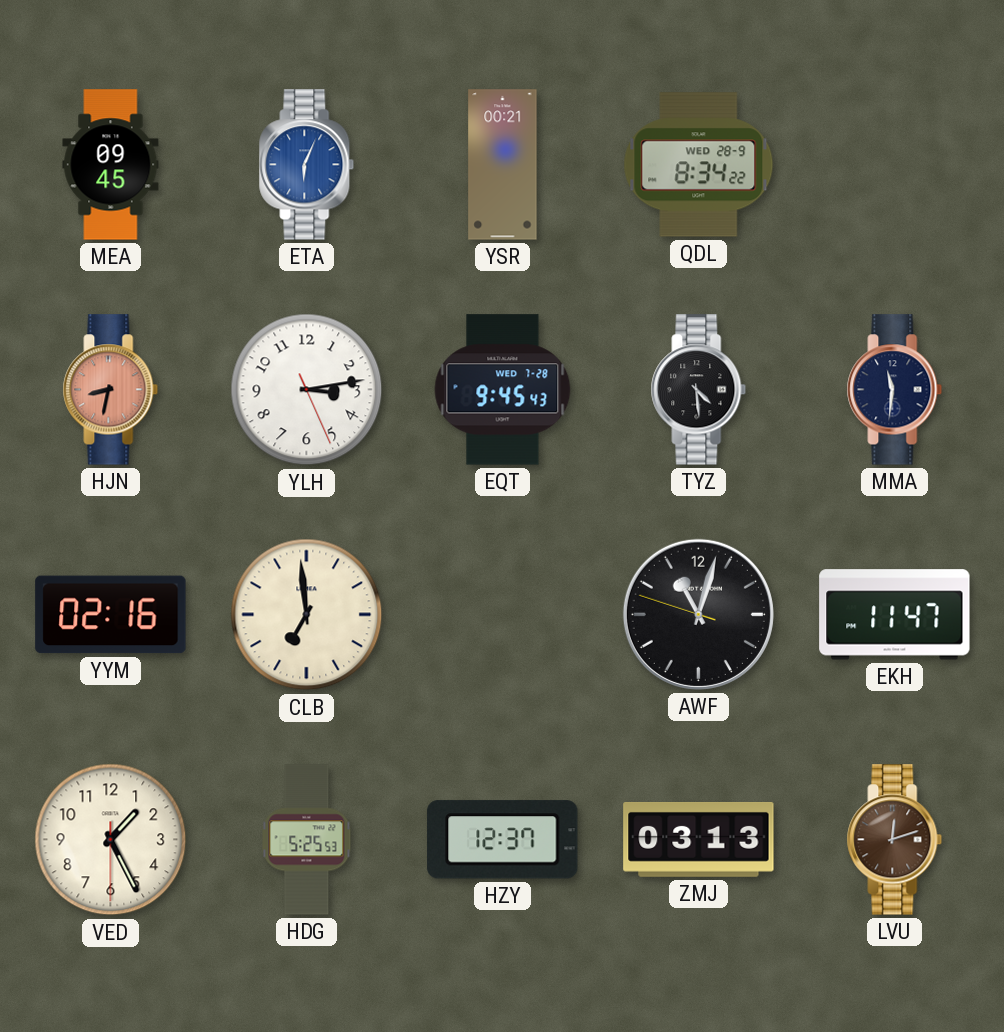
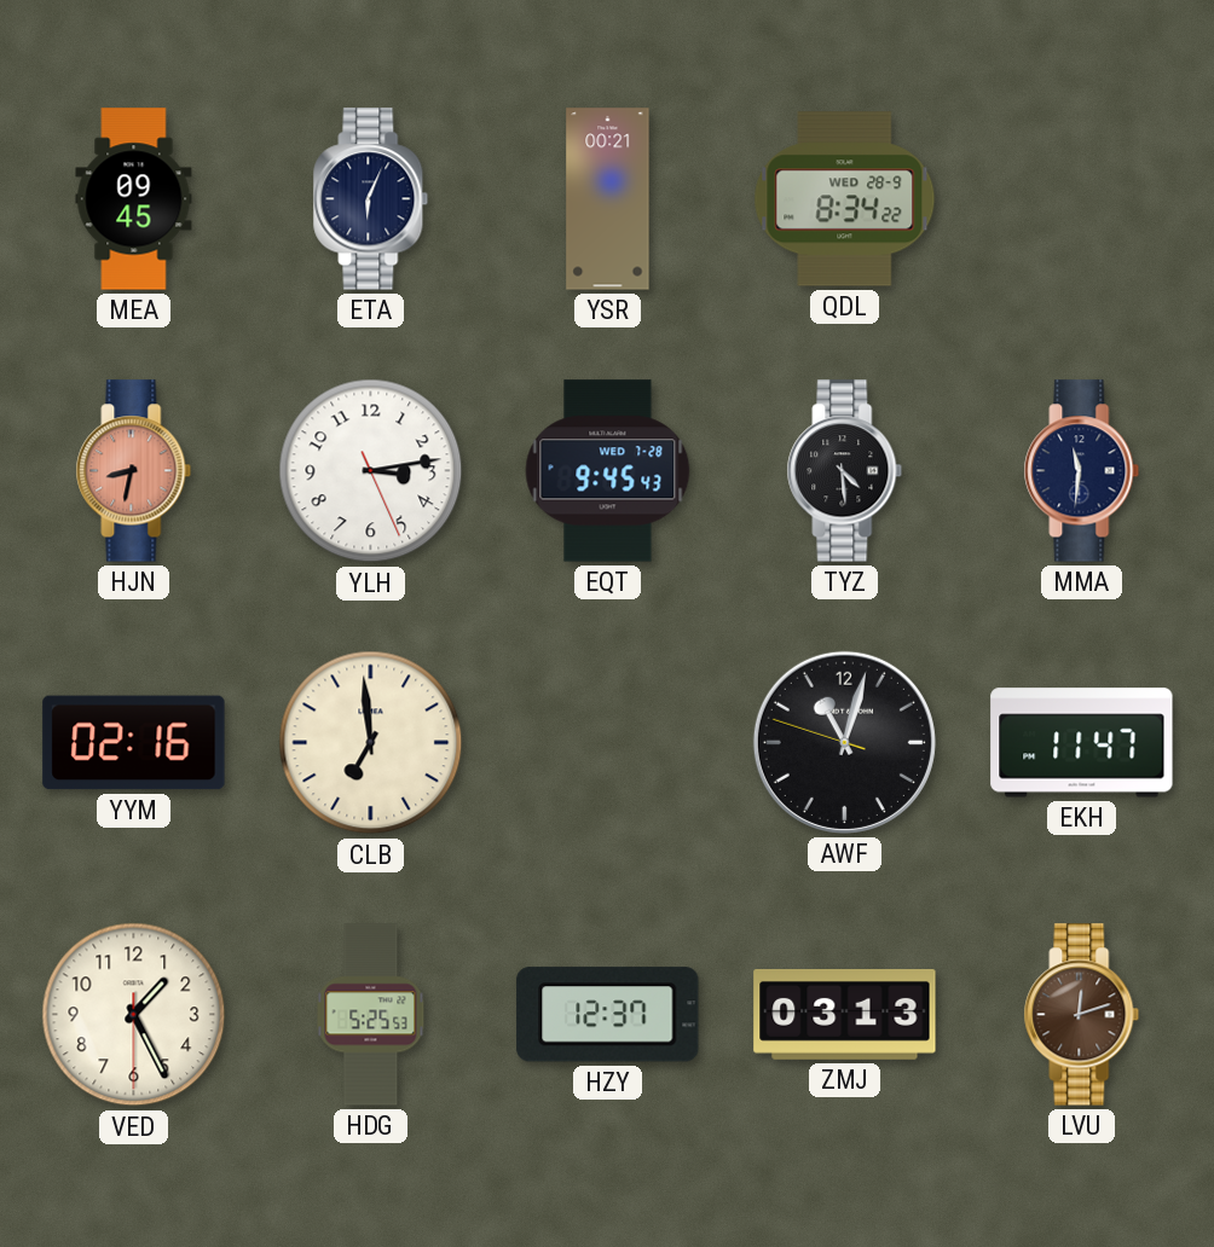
ETA dial: blue -> navy (371, 199)
